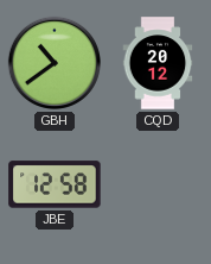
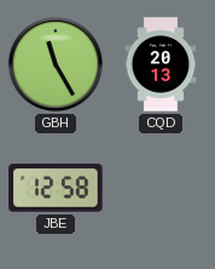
GBH: 10:39 -> 11:25 (56, 64)
CQD: 20:12 -> 20:13 (161, 64)
